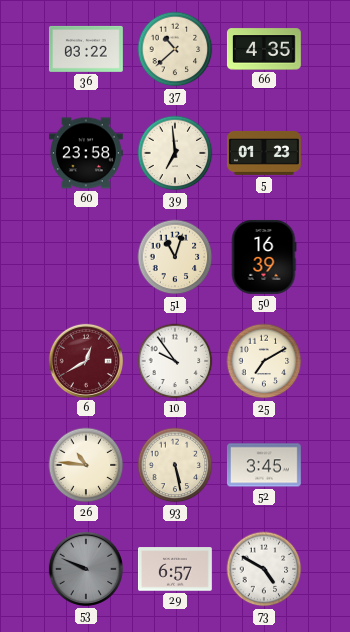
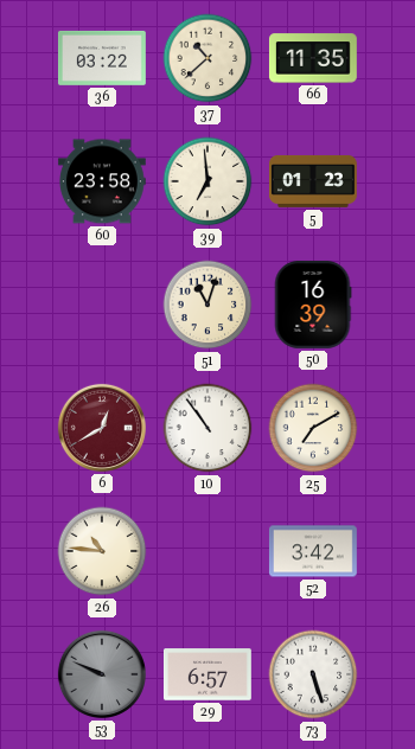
66: 4:35 -> 11:35 (313, 58)
10: 9:54 -> 10:54 (207, 428)
93: 5:28 -> none (175, 465)
52: 3:45 -> 3:42 (313, 551)
73: 4:50 -> 5:27 (313, 674)
